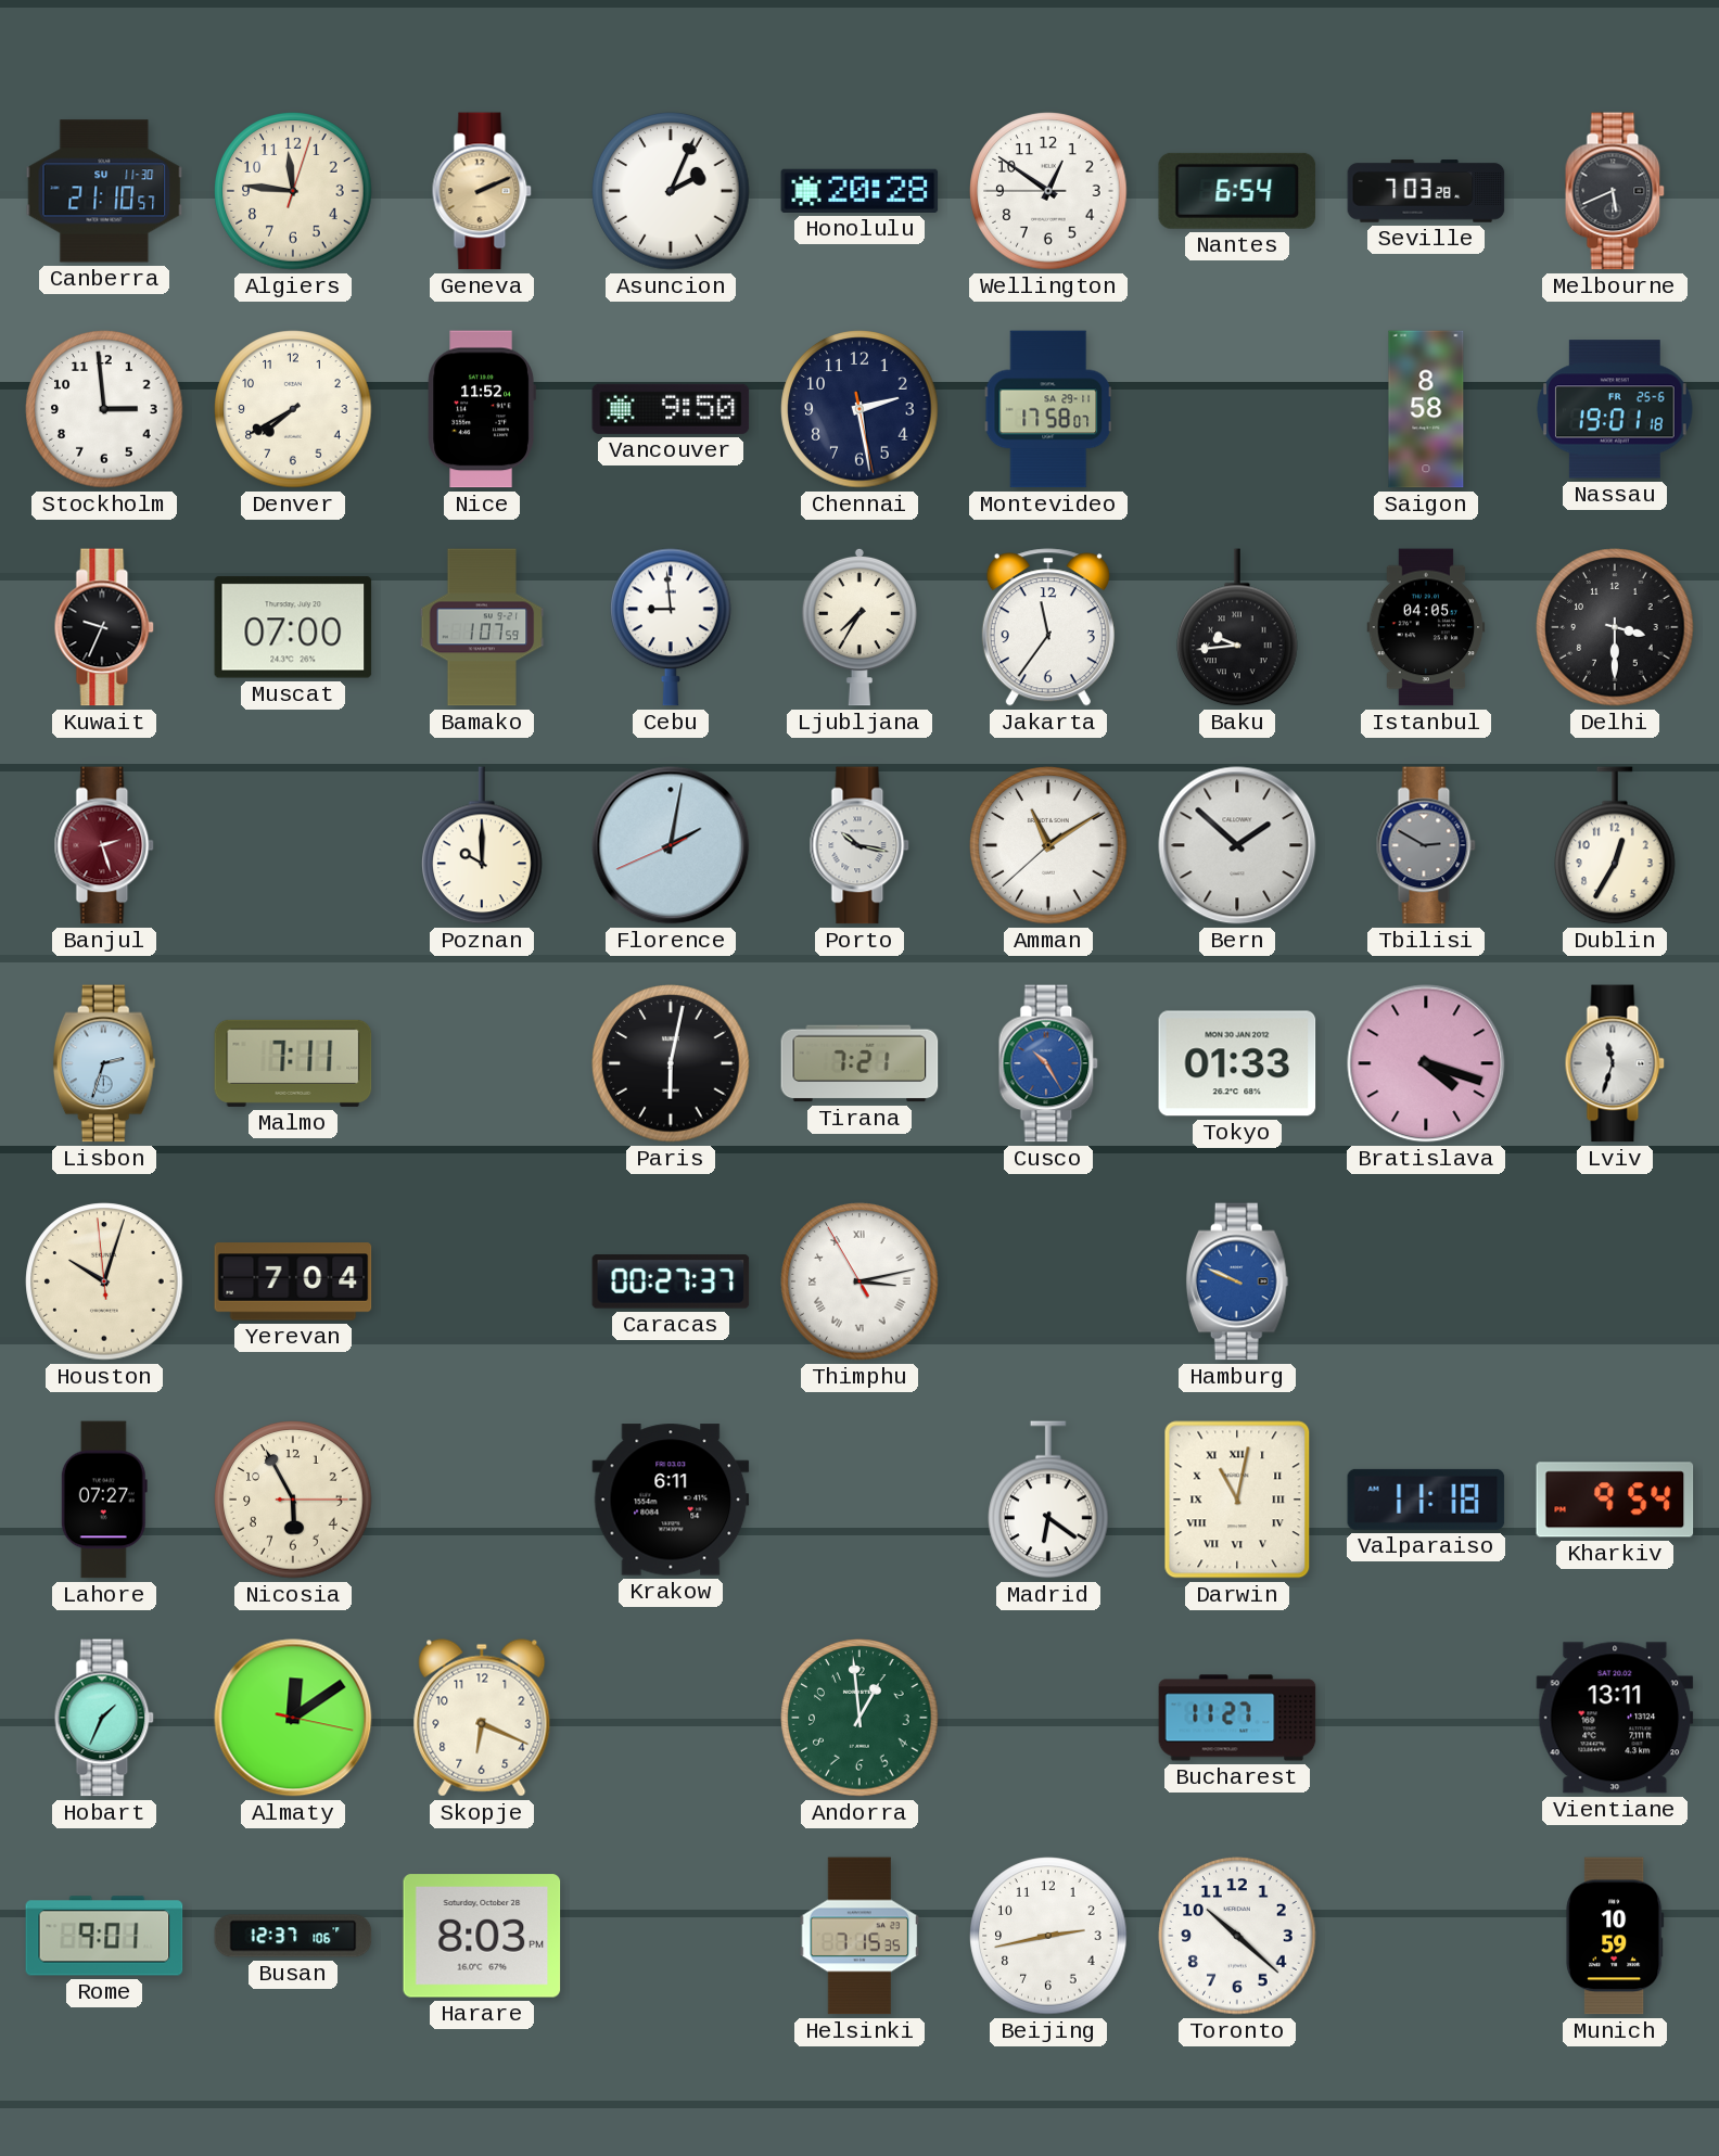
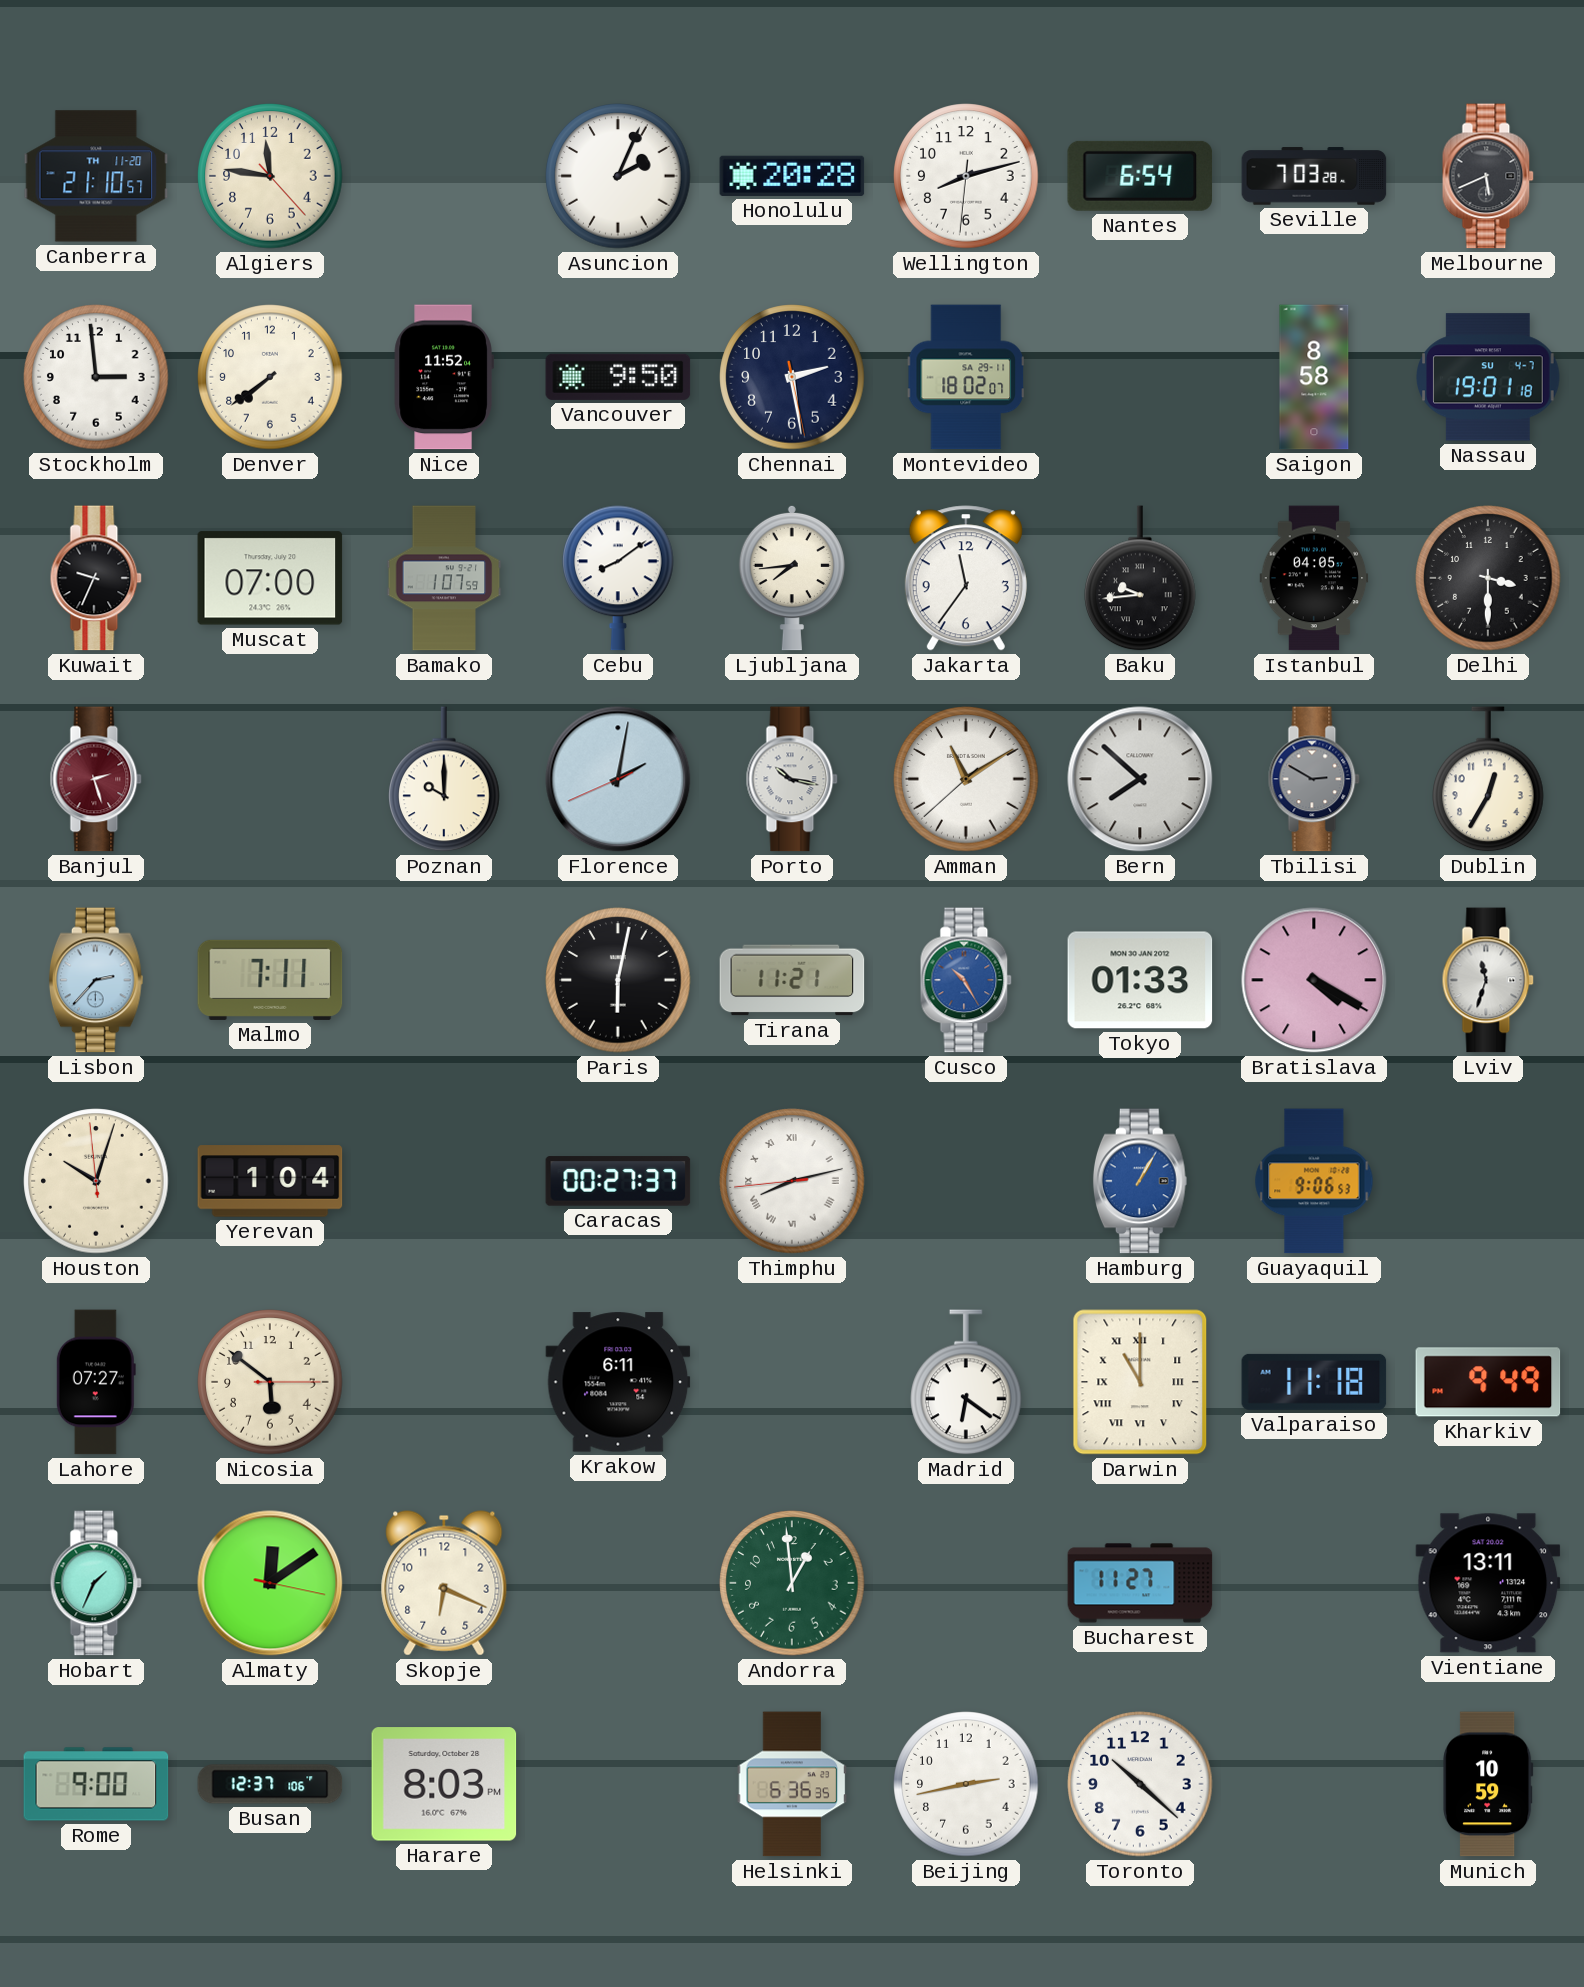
Canberra date: SU 11-30 -> TH 11-20 (96, 176)
Algiers: 11:46:03 -> 11:46:23 (270, 176)
Geneva: 2:11 -> none (482, 191)
Wellington: 12:50 -> 8:12 (966, 176)
Denver: 7:40 -> 7:39 (270, 377)
Montevideo: 17:58 -> 18:02 (965, 377)
Nassau date: FR 25-6 -> SU 4-7 (1488, 377)
Cebu: 8:59 -> 8:09 (618, 578)
Ljubljana: 7:35 -> 7:44 (792, 578)
Bern: 1:52 -> 7:52 (1140, 779)
Lisbon: 2:33 -> 2:37 (96, 980)
Tirana: 7:21 -> 11:21 (792, 980)
Bratislava: 4:18 -> 4:20 (1314, 980)
Yerevan: 7:04 -> 1:04 (270, 1181)
Thimphu: 3:12 -> 8:12 (792, 1181)
Hamburg: 9:49 -> 1:05 (1140, 1181)
Guayaquil: none -> 9:06 (1314, 1181)
Nicosia: 5:55 -> 5:51 (270, 1382)
Darwin: 11:02 -> 11:00 (1140, 1382)
Kharkiv: 9:54 -> 9:49 (1488, 1382)
Rome: 9:01 -> 9:00 (96, 1784)
Helsinki: 7:15 -> 6:36 (792, 1784)
